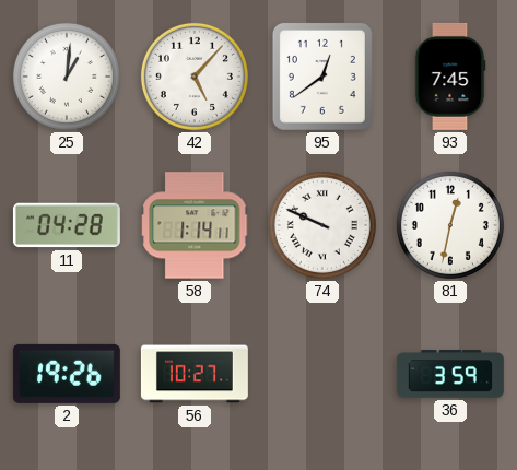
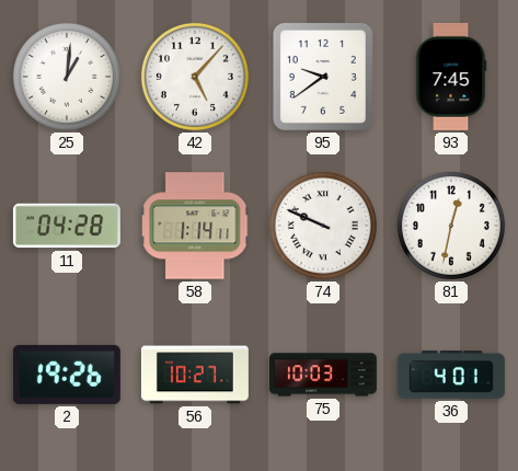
95: 12:39 -> 9:39 (323, 77)
75: none -> 10:03 (323, 375)
36: 3:59 -> 4:01 (451, 375)
